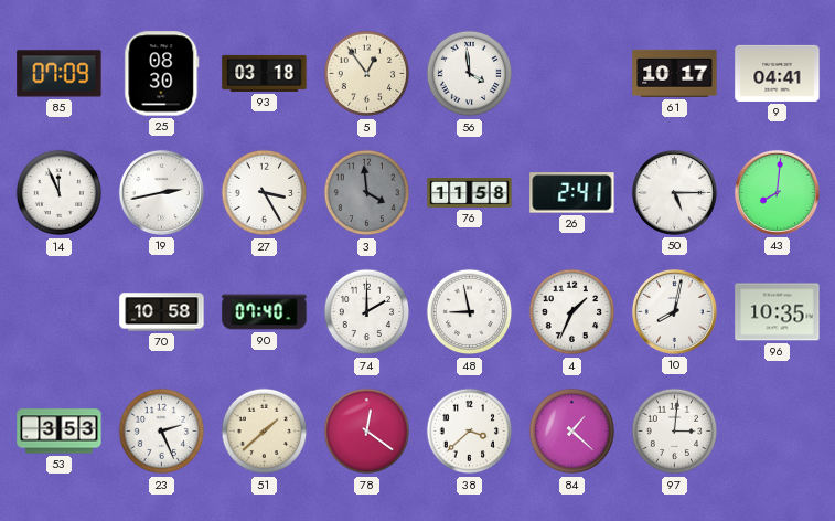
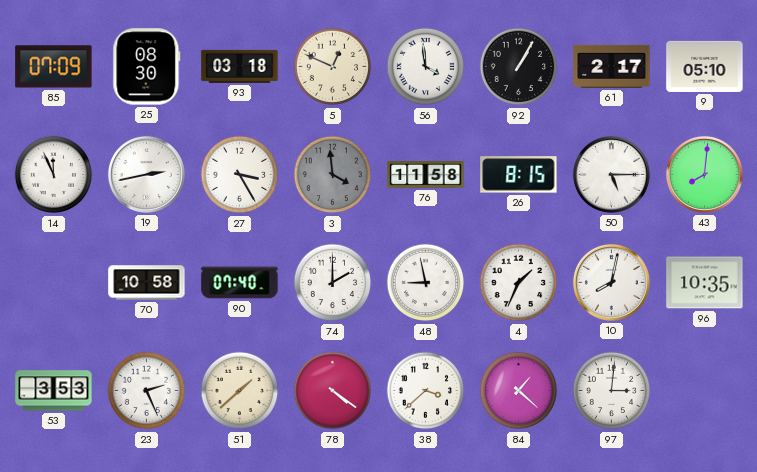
5: 12:54 -> 12:49 (333, 67)
92: none -> 1:05 (519, 67)
61: 10:17 -> 2:17 (612, 66)
9: 04:41 -> 05:10 (705, 66)
26: 2:41 -> 8:15 (519, 175)
78: 12:21 -> 4:21 (333, 391)
